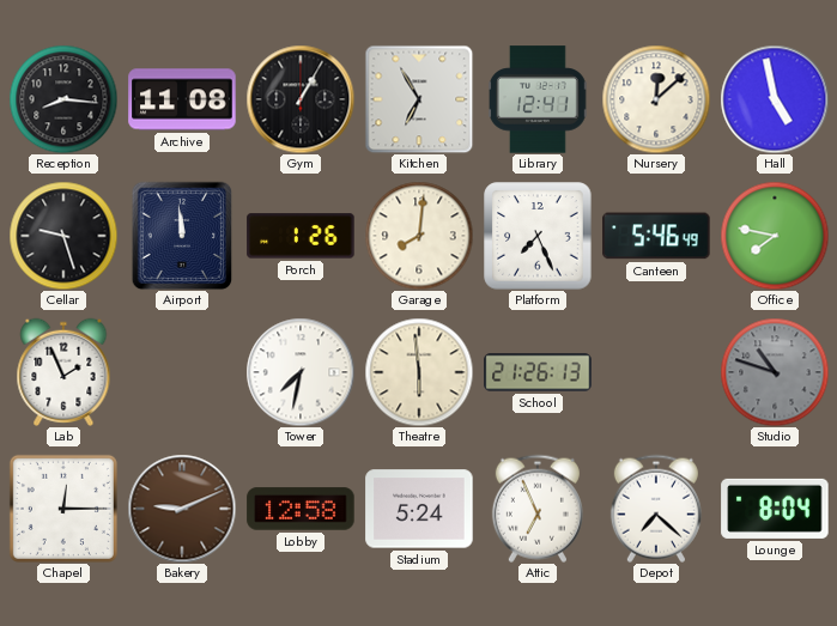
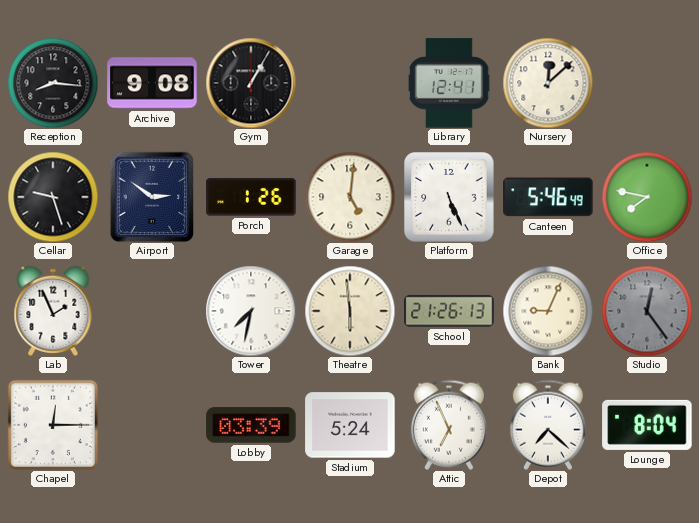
Archive: 11:08 -> 9:08 (152, 83)
Kitchen: 6:55 -> none (419, 99)
Hall: 4:58 -> none (775, 99)
Airport: 11:59 -> 2:51 (152, 197)
Garage: 8:01 -> 5:01 (350, 197)
Platform: 7:26 -> 5:26 (449, 197)
Bank: none -> 9:04 (548, 311)
Studio: 10:48 -> 12:24 (647, 311)
Bakery: 9:11 -> none (182, 509)
Lobby: 12:58 -> 03:39 (251, 425)
